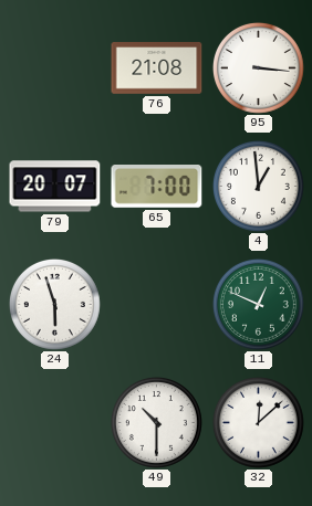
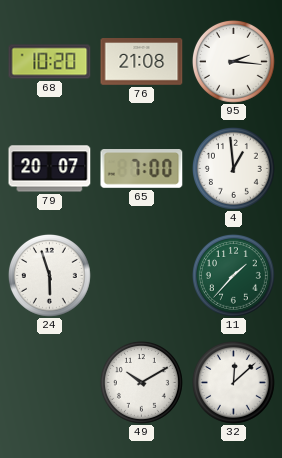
68: none -> 10:20 (50, 62)
95: 3:16 -> 2:16 (233, 61)
11: 12:49 -> 1:37 (233, 275)
49: 10:30 -> 10:10 (141, 382)
